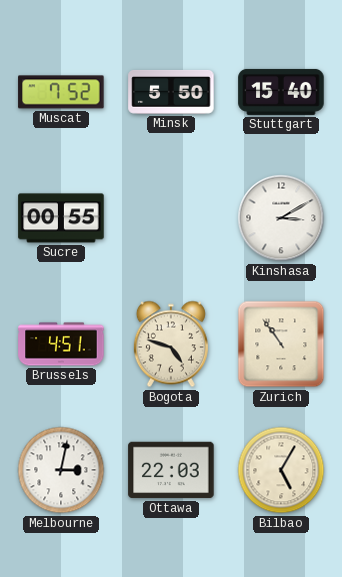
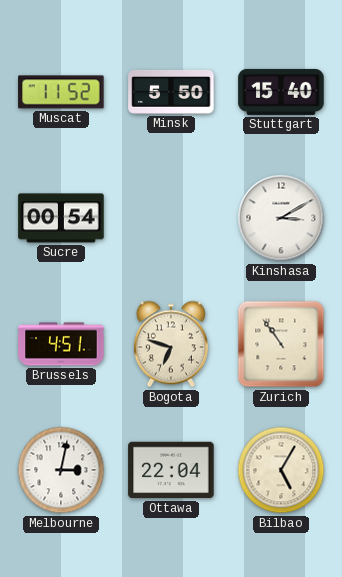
Muscat: 7:52 -> 11:52 (61, 92)
Sucre: 00:55 -> 00:54 (61, 218)
Bogota: 4:48 -> 6:48 (171, 344)
Ottawa: 22:03 -> 22:04 (171, 470)
